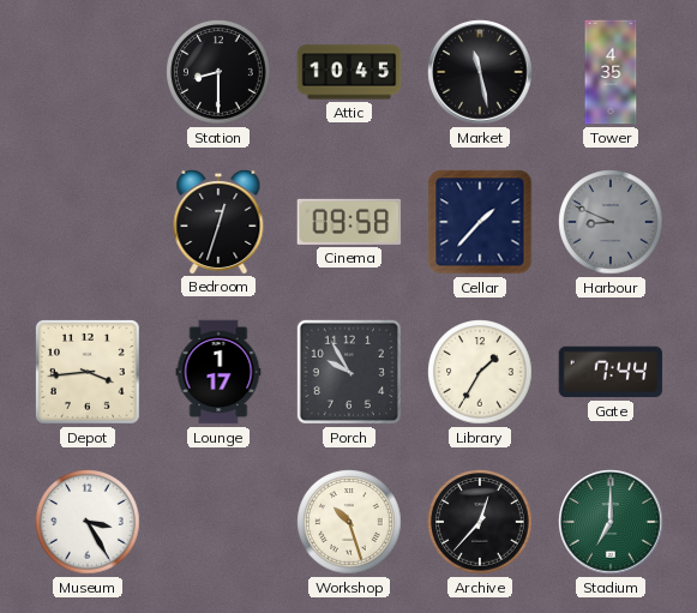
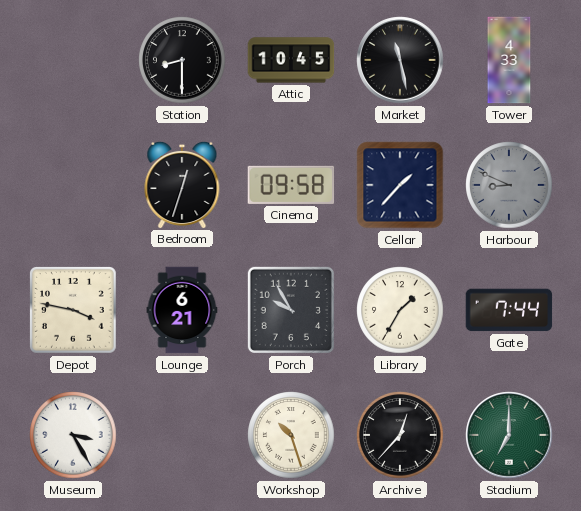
Tower: 4:35 -> 4:33 (509, 60)
Depot: 3:44 -> 3:47 (73, 310)
Lounge: 1:17 -> 6:21 (182, 310)
